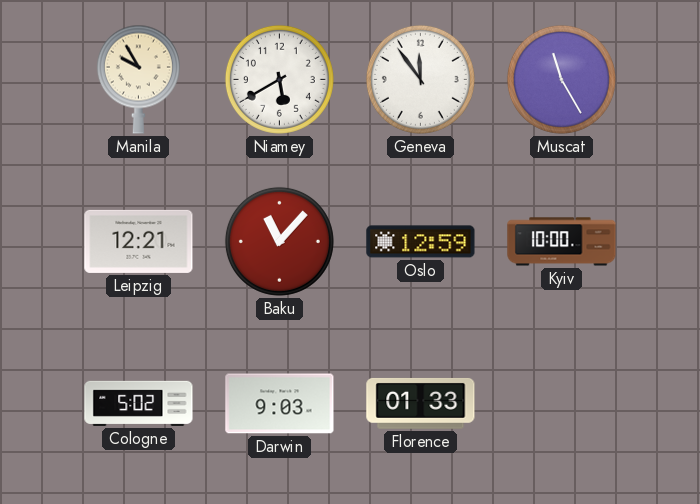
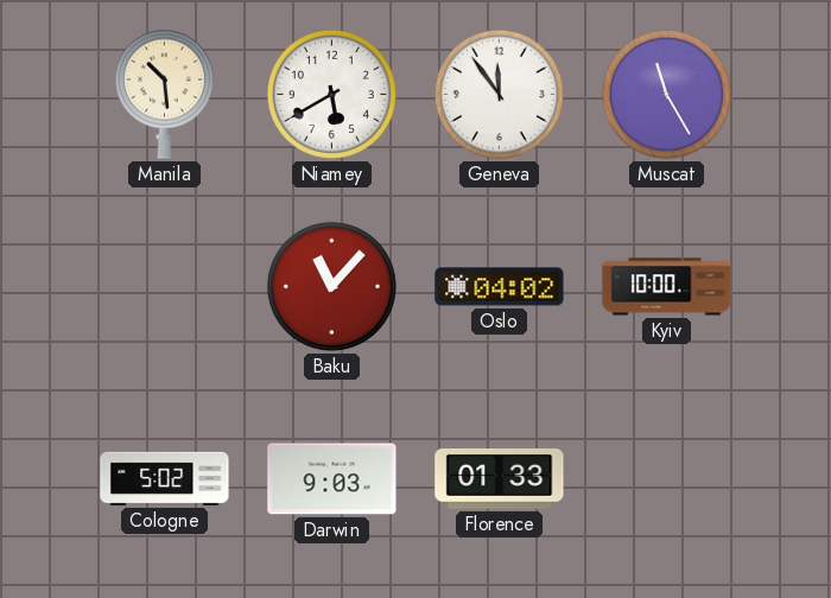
Manila: 9:55 -> 10:29 (164, 94)
Leipzig: 12:21 -> none (139, 241)
Oslo: 12:59 -> 04:02 (500, 287)
